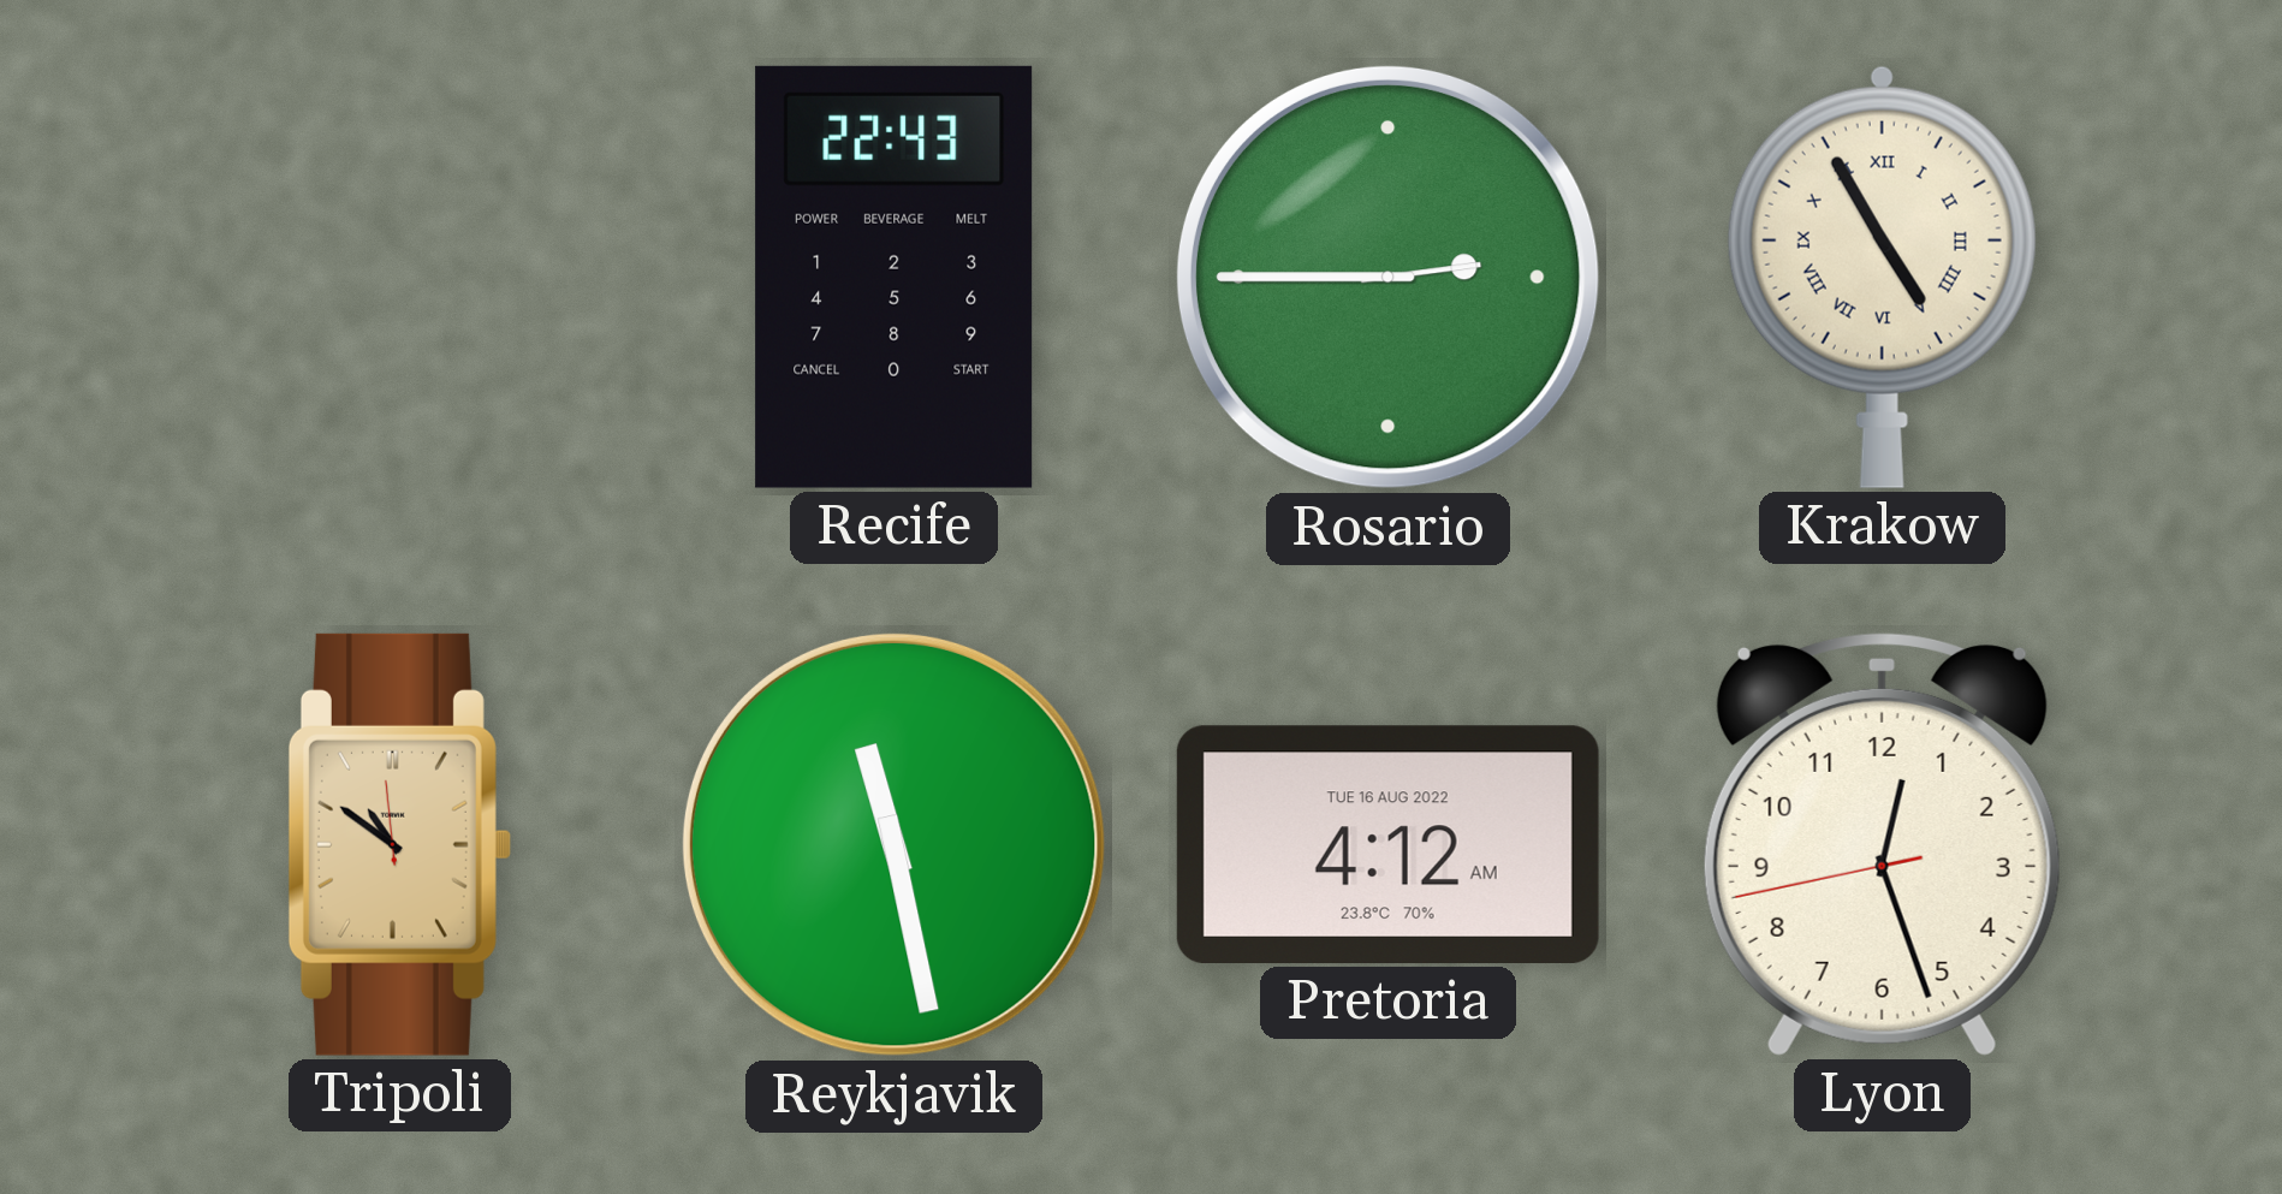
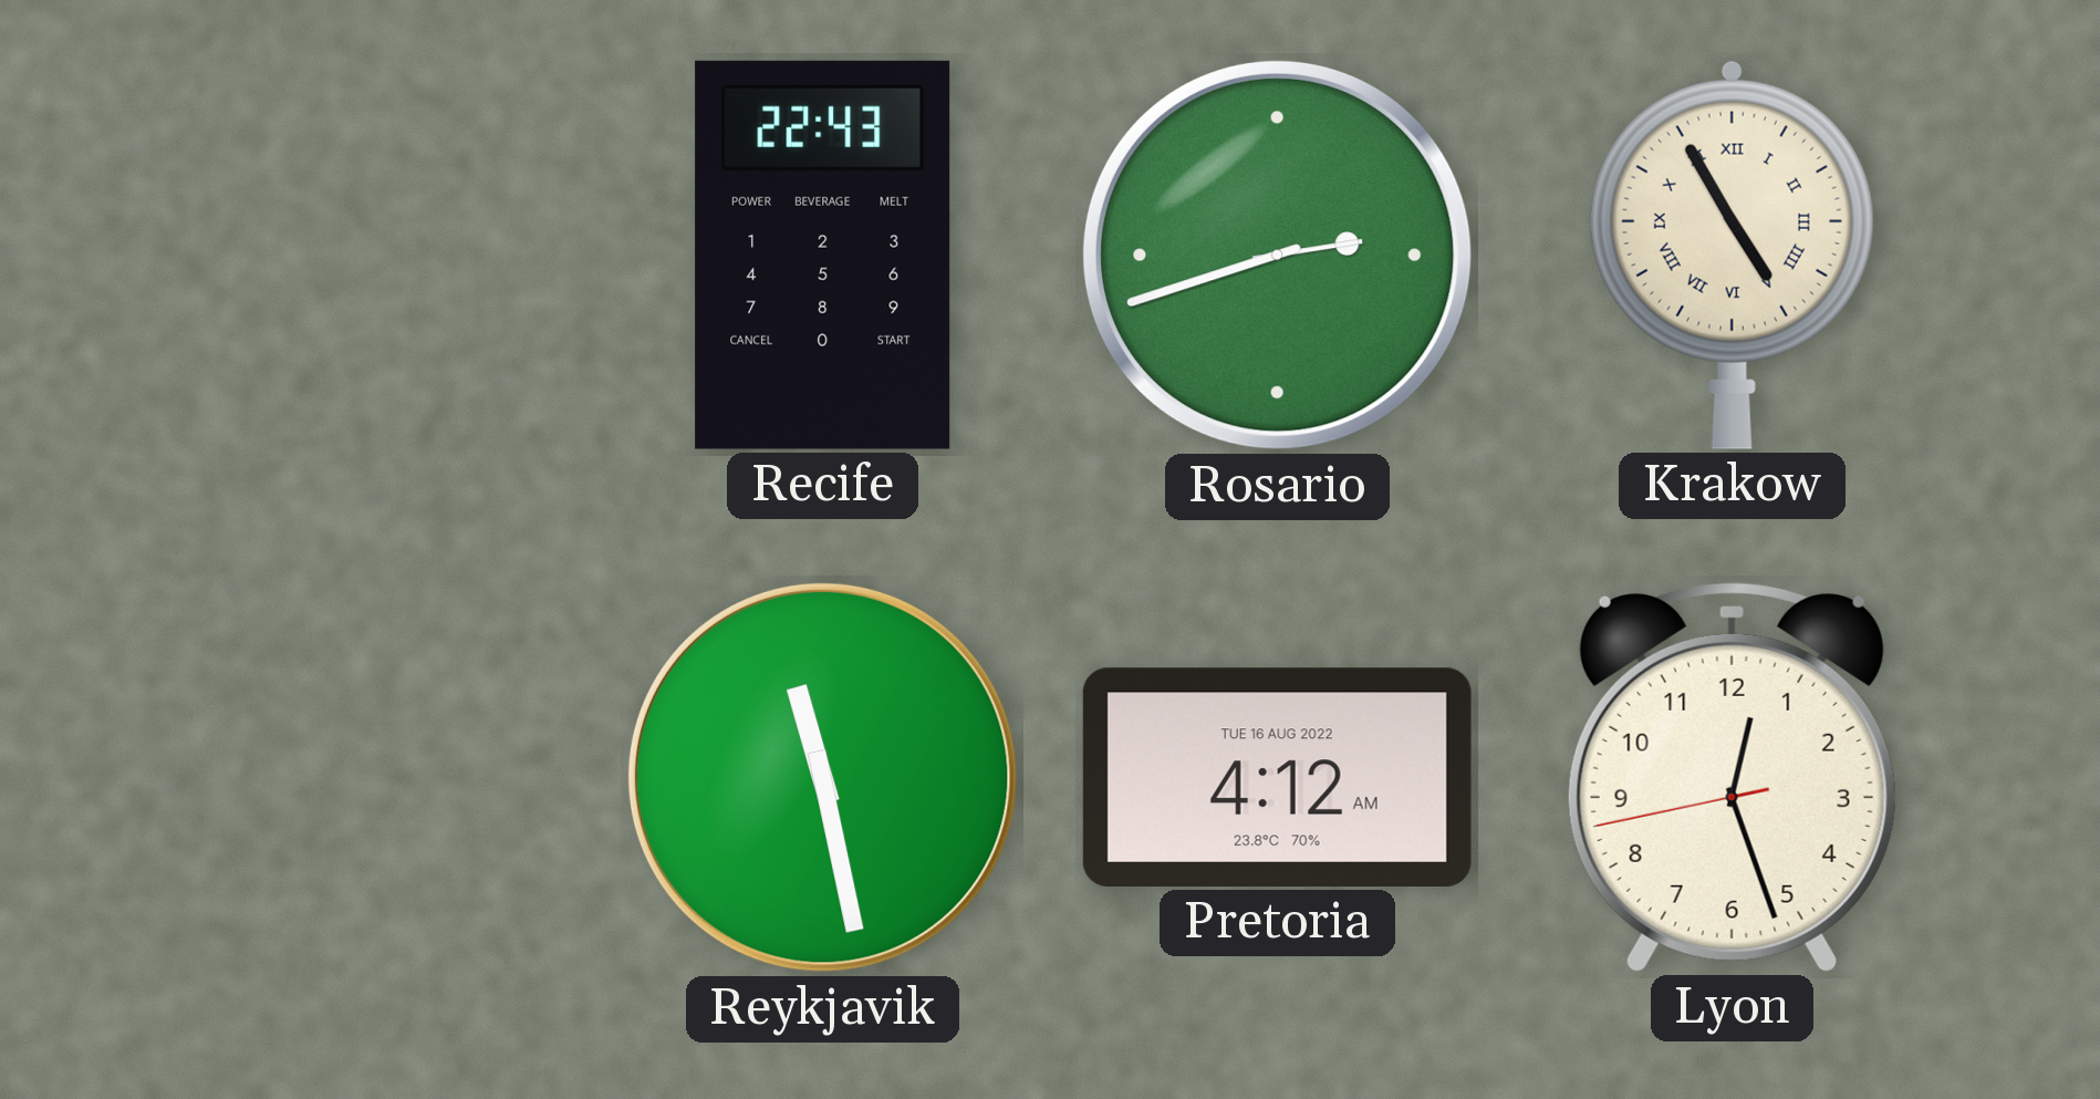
Rosario: 2:45 -> 2:42 (1277, 255)
Tripoli: 10:50 -> none (399, 844)
